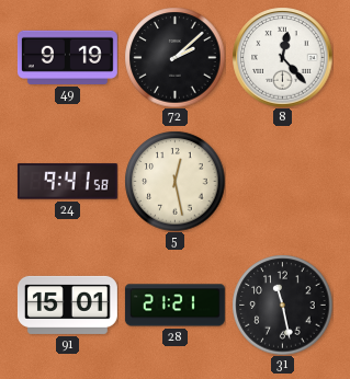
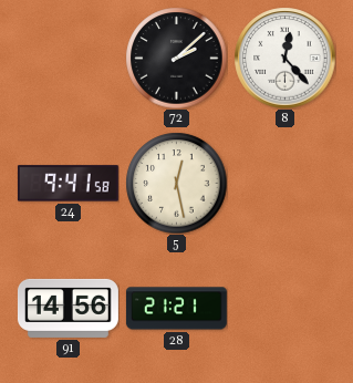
49: 9:19 -> none (67, 57)
91: 15:01 -> 14:56 (68, 308)
31: 11:28 -> none (282, 305)
